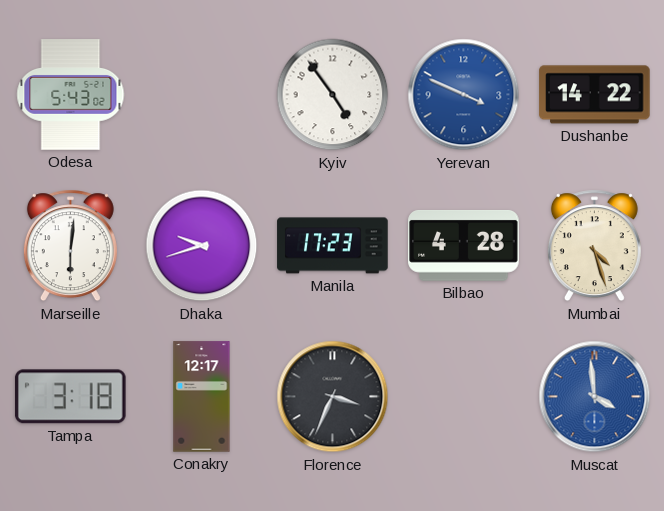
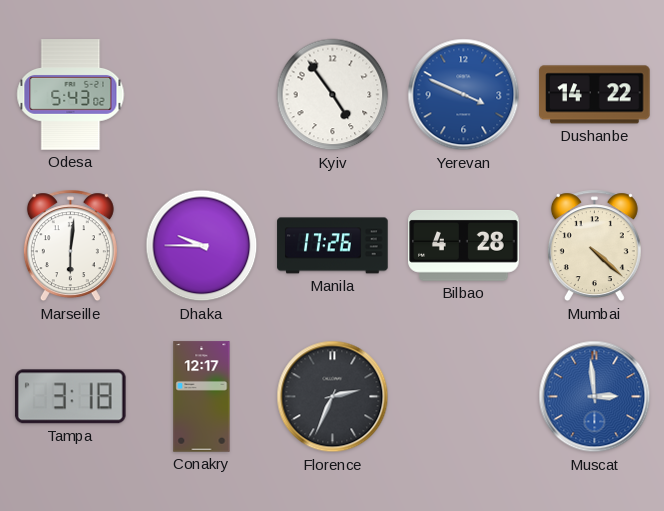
Dhaka: 9:42 -> 9:45 (202, 246)
Manila: 17:23 -> 17:26 (333, 246)
Mumbai: 4:27 -> 4:22 (594, 246)
Florence: 3:34 -> 2:34 (333, 397)
Muscat: 3:59 -> 2:59 (595, 397)
